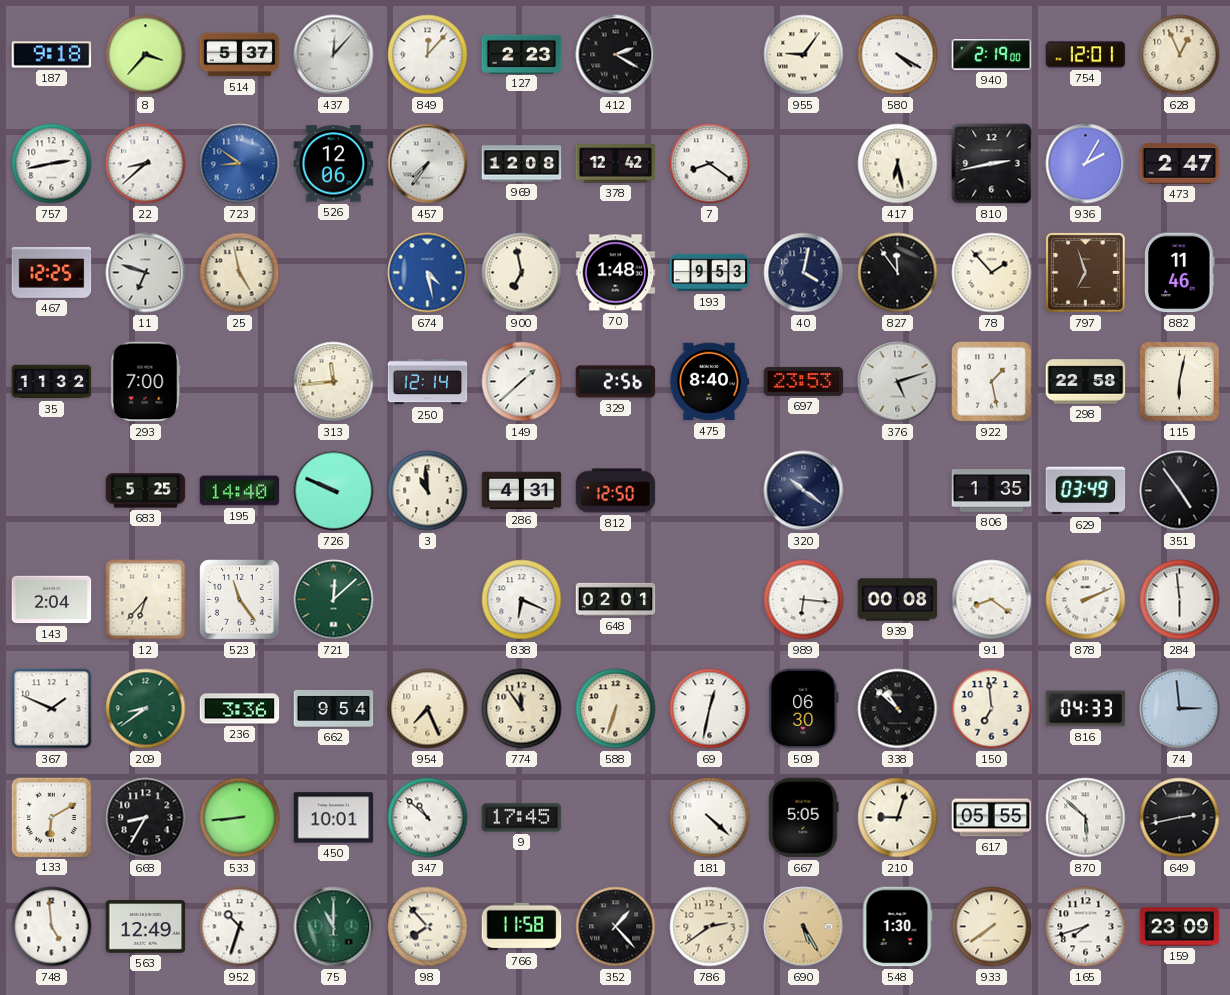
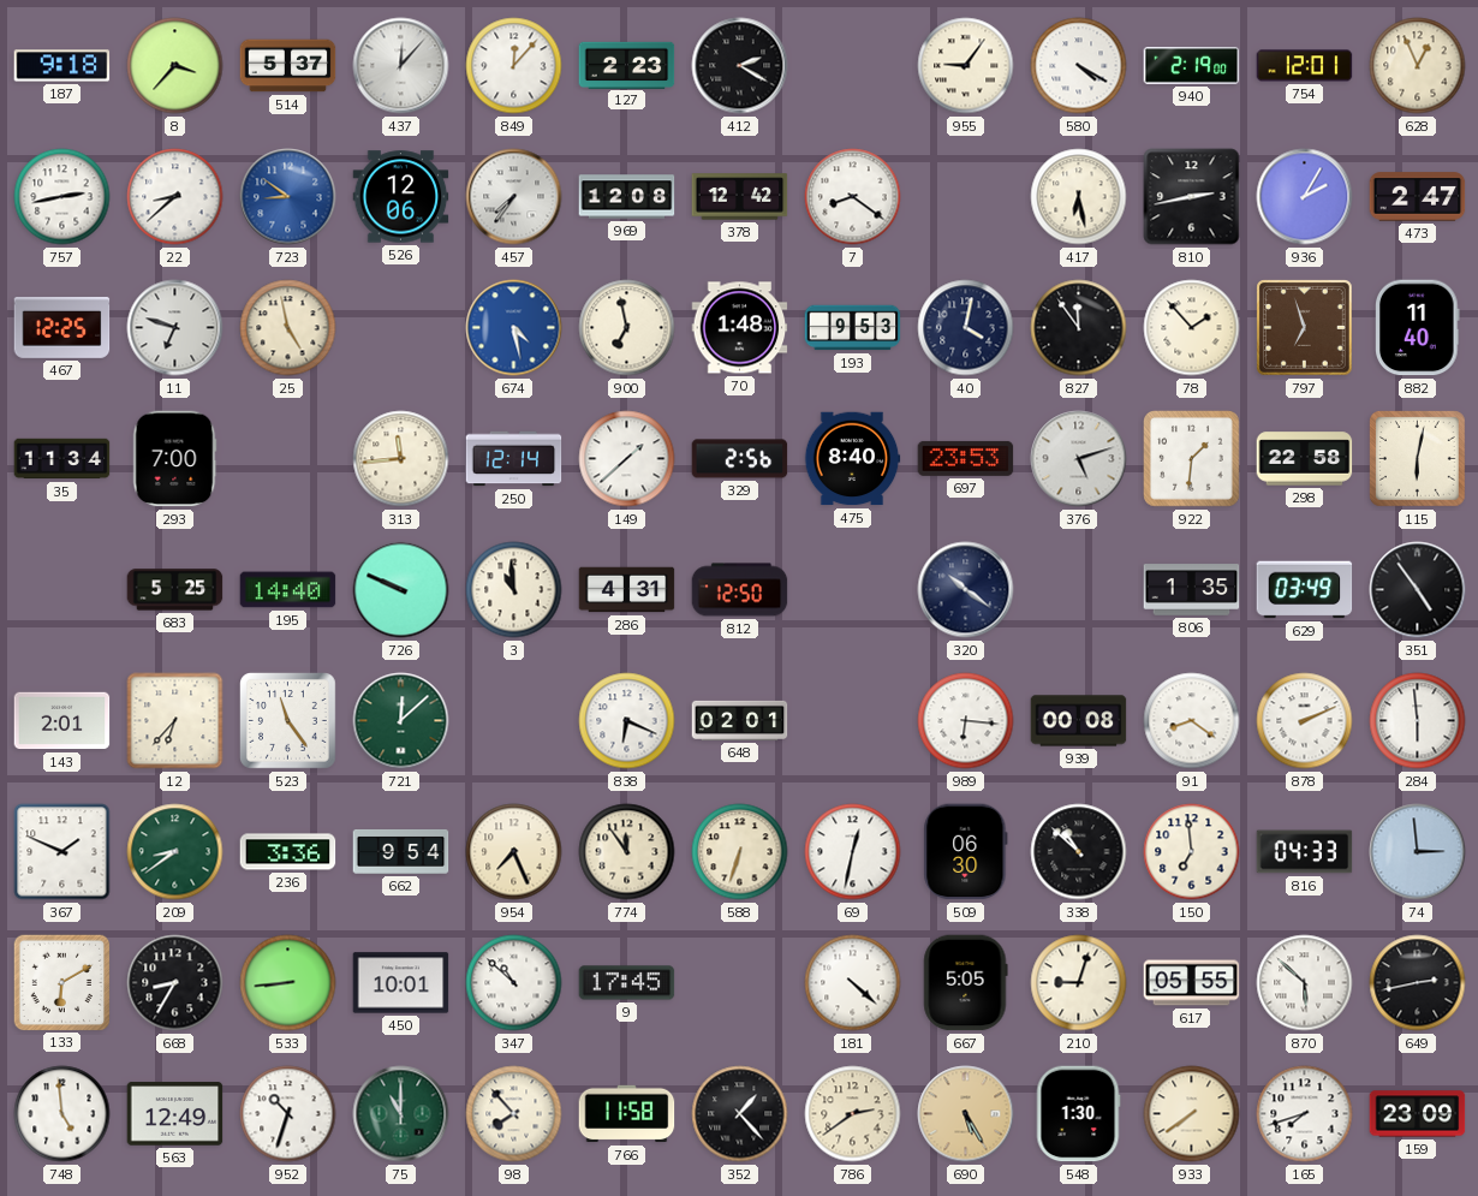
882: 11:46 -> 11:40 (1418, 328)
35: 11:32 -> 11:34 (62, 459)
922: 1:28 -> 1:31 (1192, 459)
143: 2:04 -> 2:01 (62, 721)
